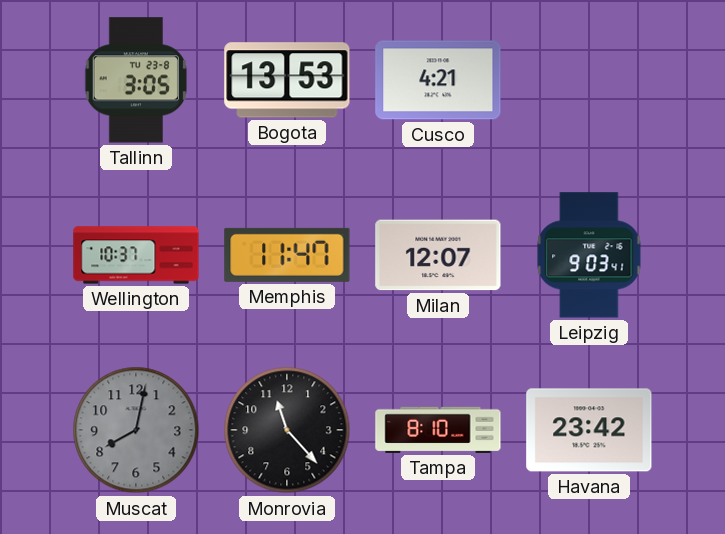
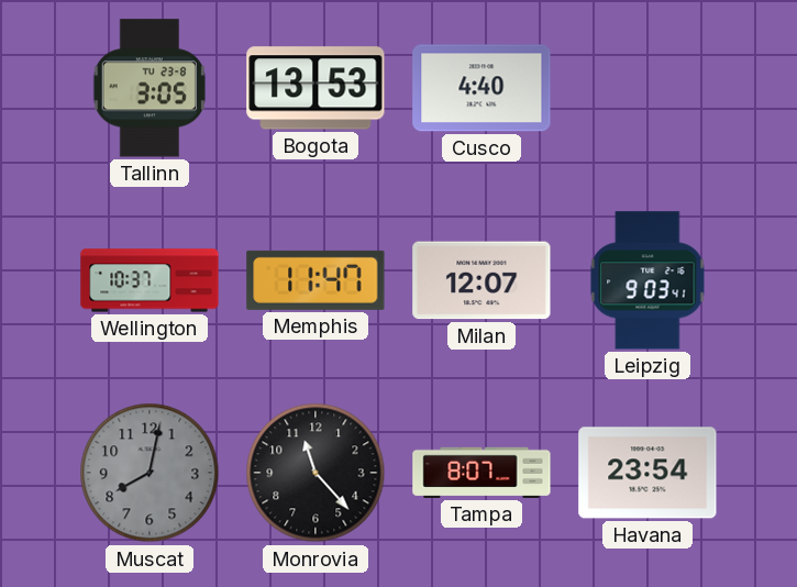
Cusco: 4:21 -> 4:40 (481, 88)
Tampa: 8:10 -> 8:07 (481, 473)
Havana: 23:42 -> 23:54 (647, 473)
